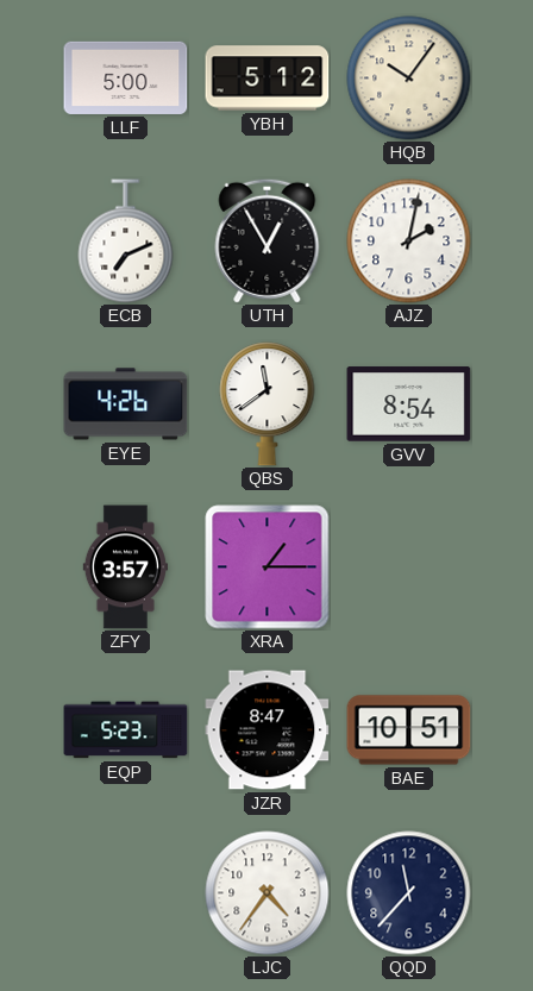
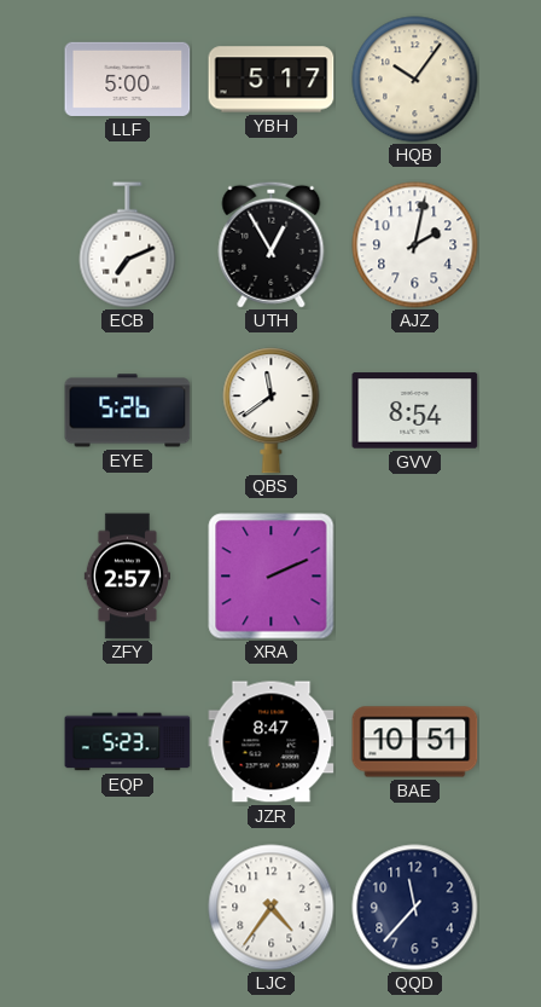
YBH: 5:12 -> 5:17 (272, 80)
EYE: 4:26 -> 5:26 (128, 411)
ZFY: 3:57 -> 2:57 (127, 577)
XRA: 1:15 -> 2:11 (272, 577)
